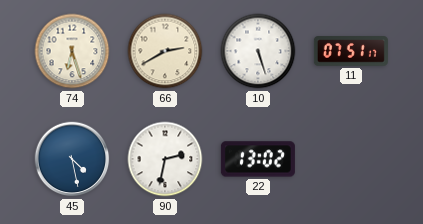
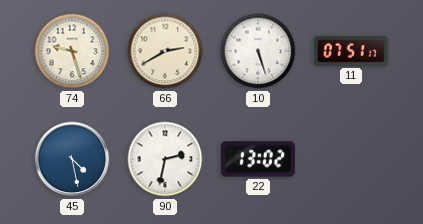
74: 6:27 -> 9:27 (72, 51)
